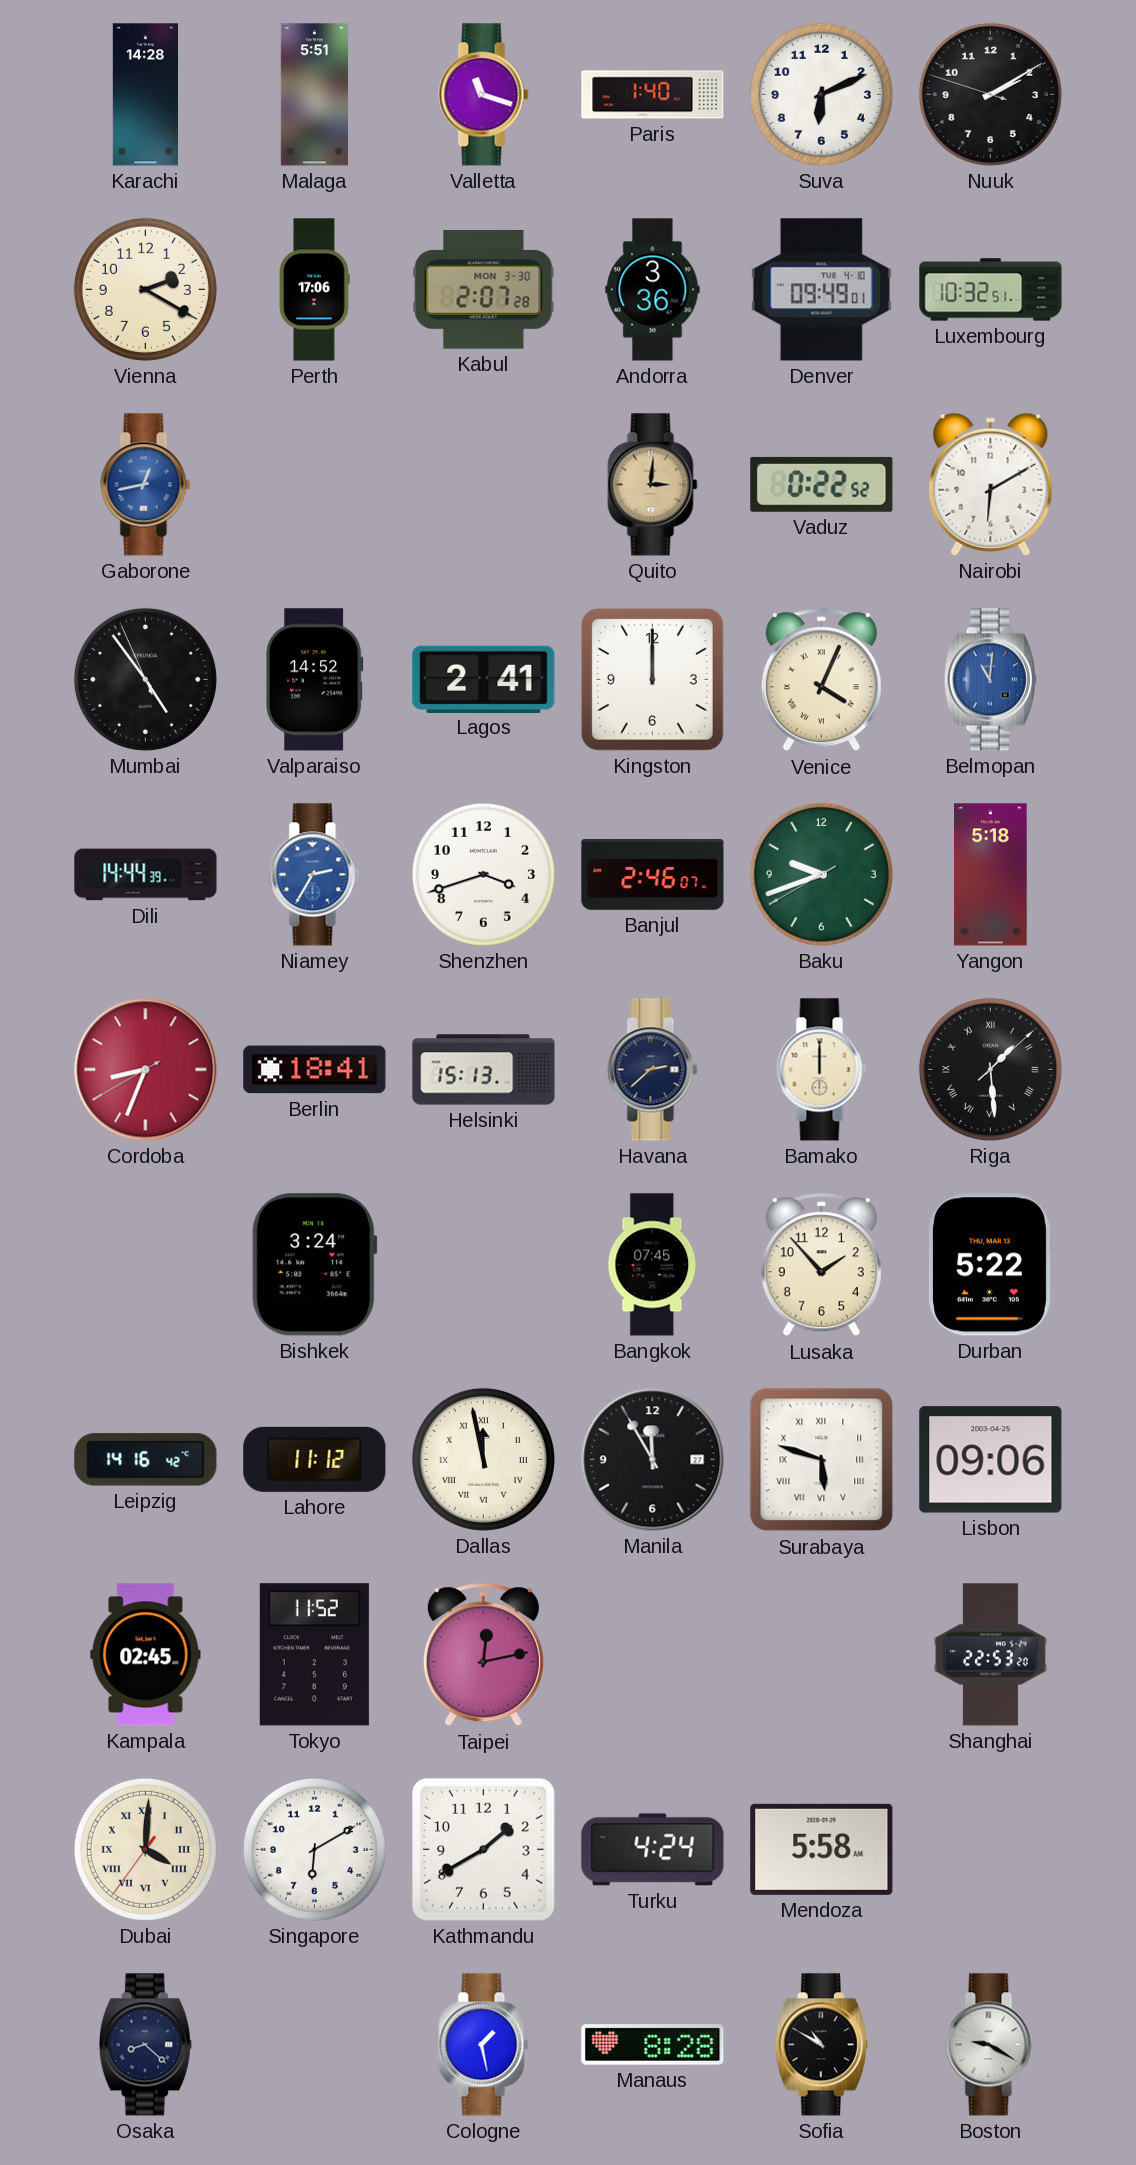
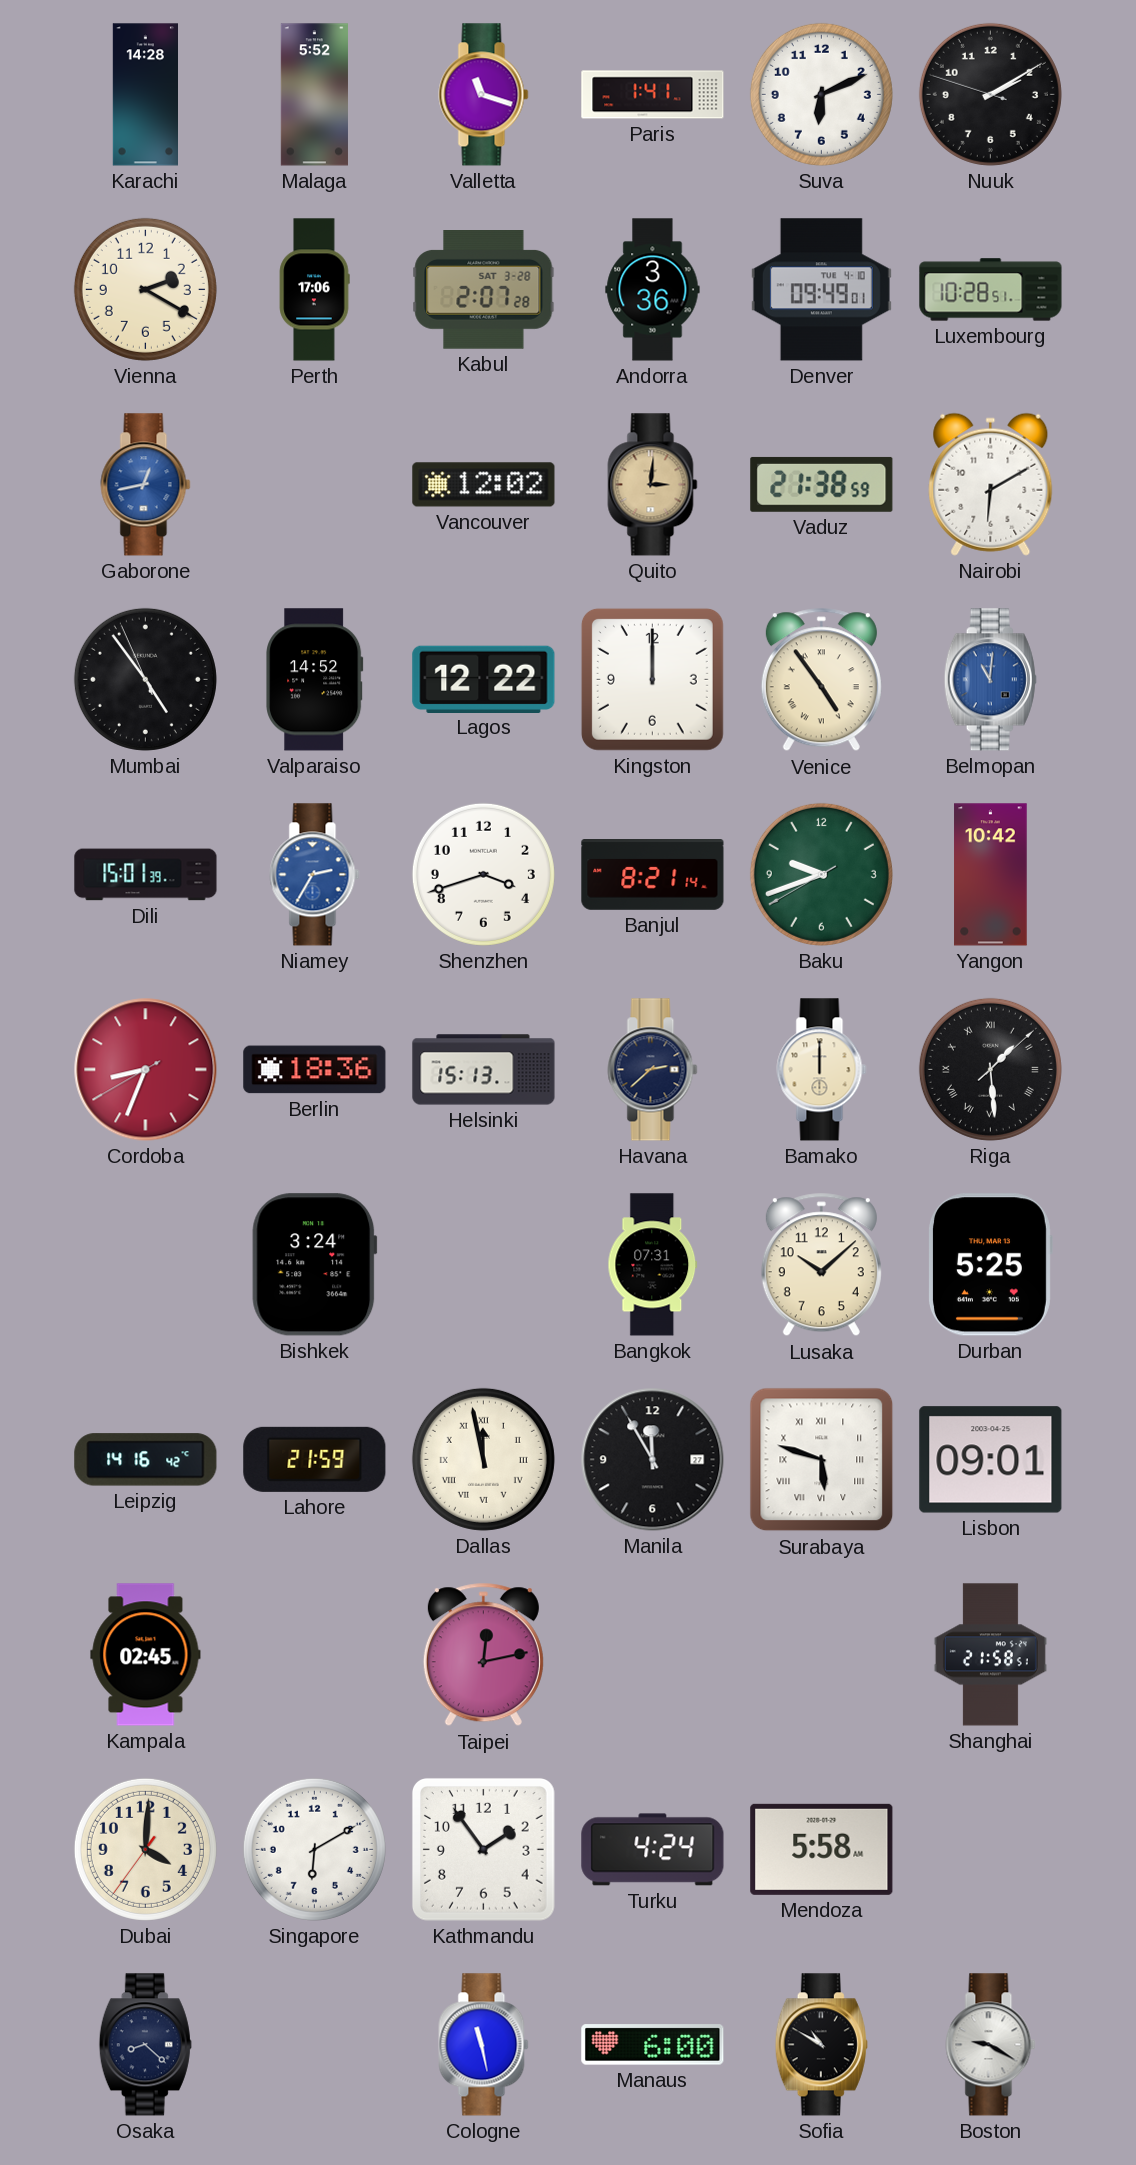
Malaga: 5:51 -> 5:52 (314, 95)
Paris: 1:40 -> 1:41 (653, 95)
Kabul date: MON 3-30 -> SAT 3-28 (484, 290)
Luxembourg: 10:32 -> 10:28 (991, 290)
Vancouver: none -> 12:02 (484, 485)
Vaduz: 0:22 -> 21:38 (822, 484)
Lagos: 2:41 -> 12:22 (484, 679)
Venice: 4:04 -> 4:54 (821, 680)
Dili: 14:44 -> 15:01 (146, 875)
Banjul: 2:46 -> 8:21 (653, 875)
Yangon: 5:18 -> 10:42 (991, 875)
Berlin: 18:41 -> 18:36 (315, 1070)
Bangkok: 07:45 -> 07:31 (653, 1265)
Lusaka: 1:53 -> 10:08 (821, 1265)
Durban: 5:22 -> 5:25 (991, 1265)
Lahore: 11:12 -> 21:59 (315, 1459)
Lisbon: 09:06 -> 09:01 (991, 1460)
Tokyo: 11:52 -> none (314, 1655)
Shanghai: 22:53 -> 21:58 (990, 1655)
Dubai numerals: Roman -> Arabic (145, 1849)
Kathmandu: 1:40 -> 1:54 (483, 1849)
Cologne: 1:28 -> 11:28 (484, 2045)
Manaus: 8:28 -> 6:00 (653, 2045)
